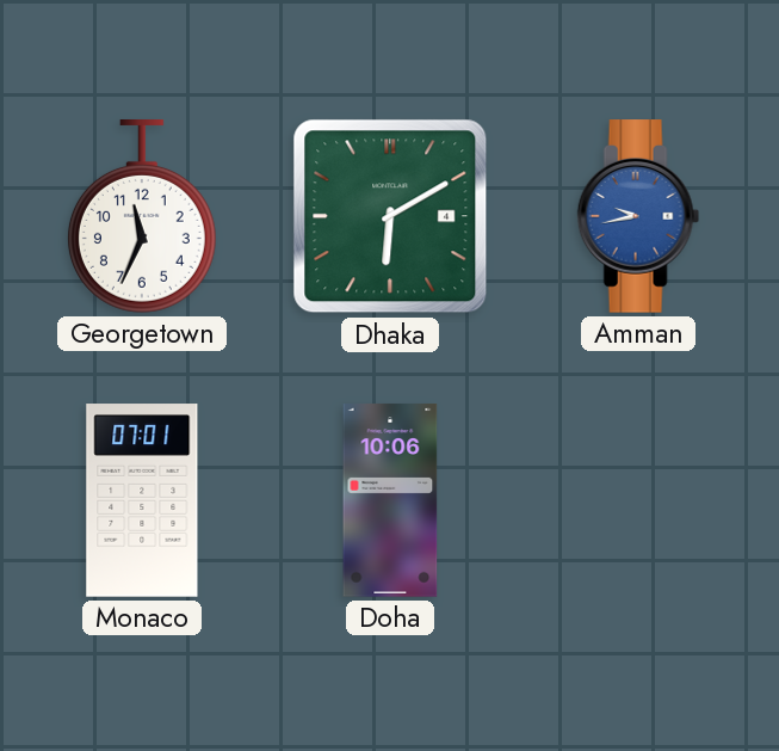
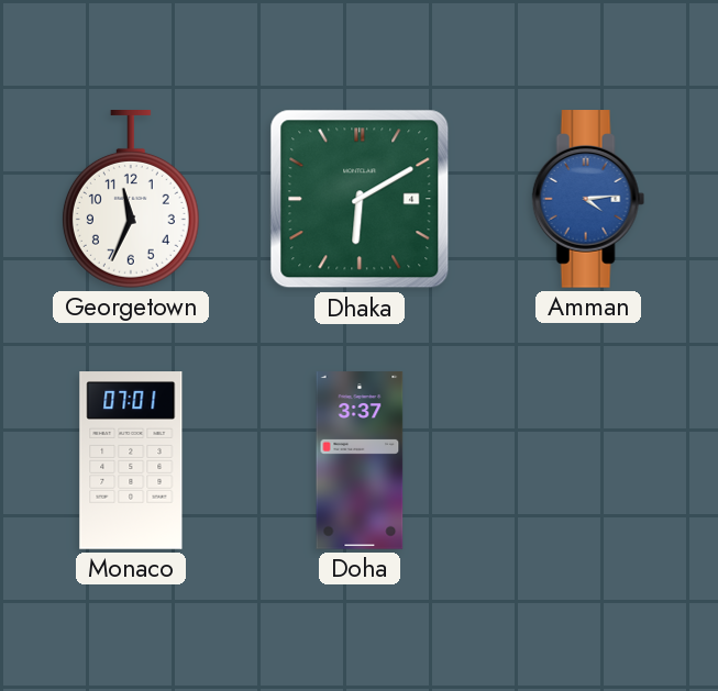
Amman: 9:43 -> 4:14 (588, 199)
Doha: 10:06 -> 3:37 (360, 460)
